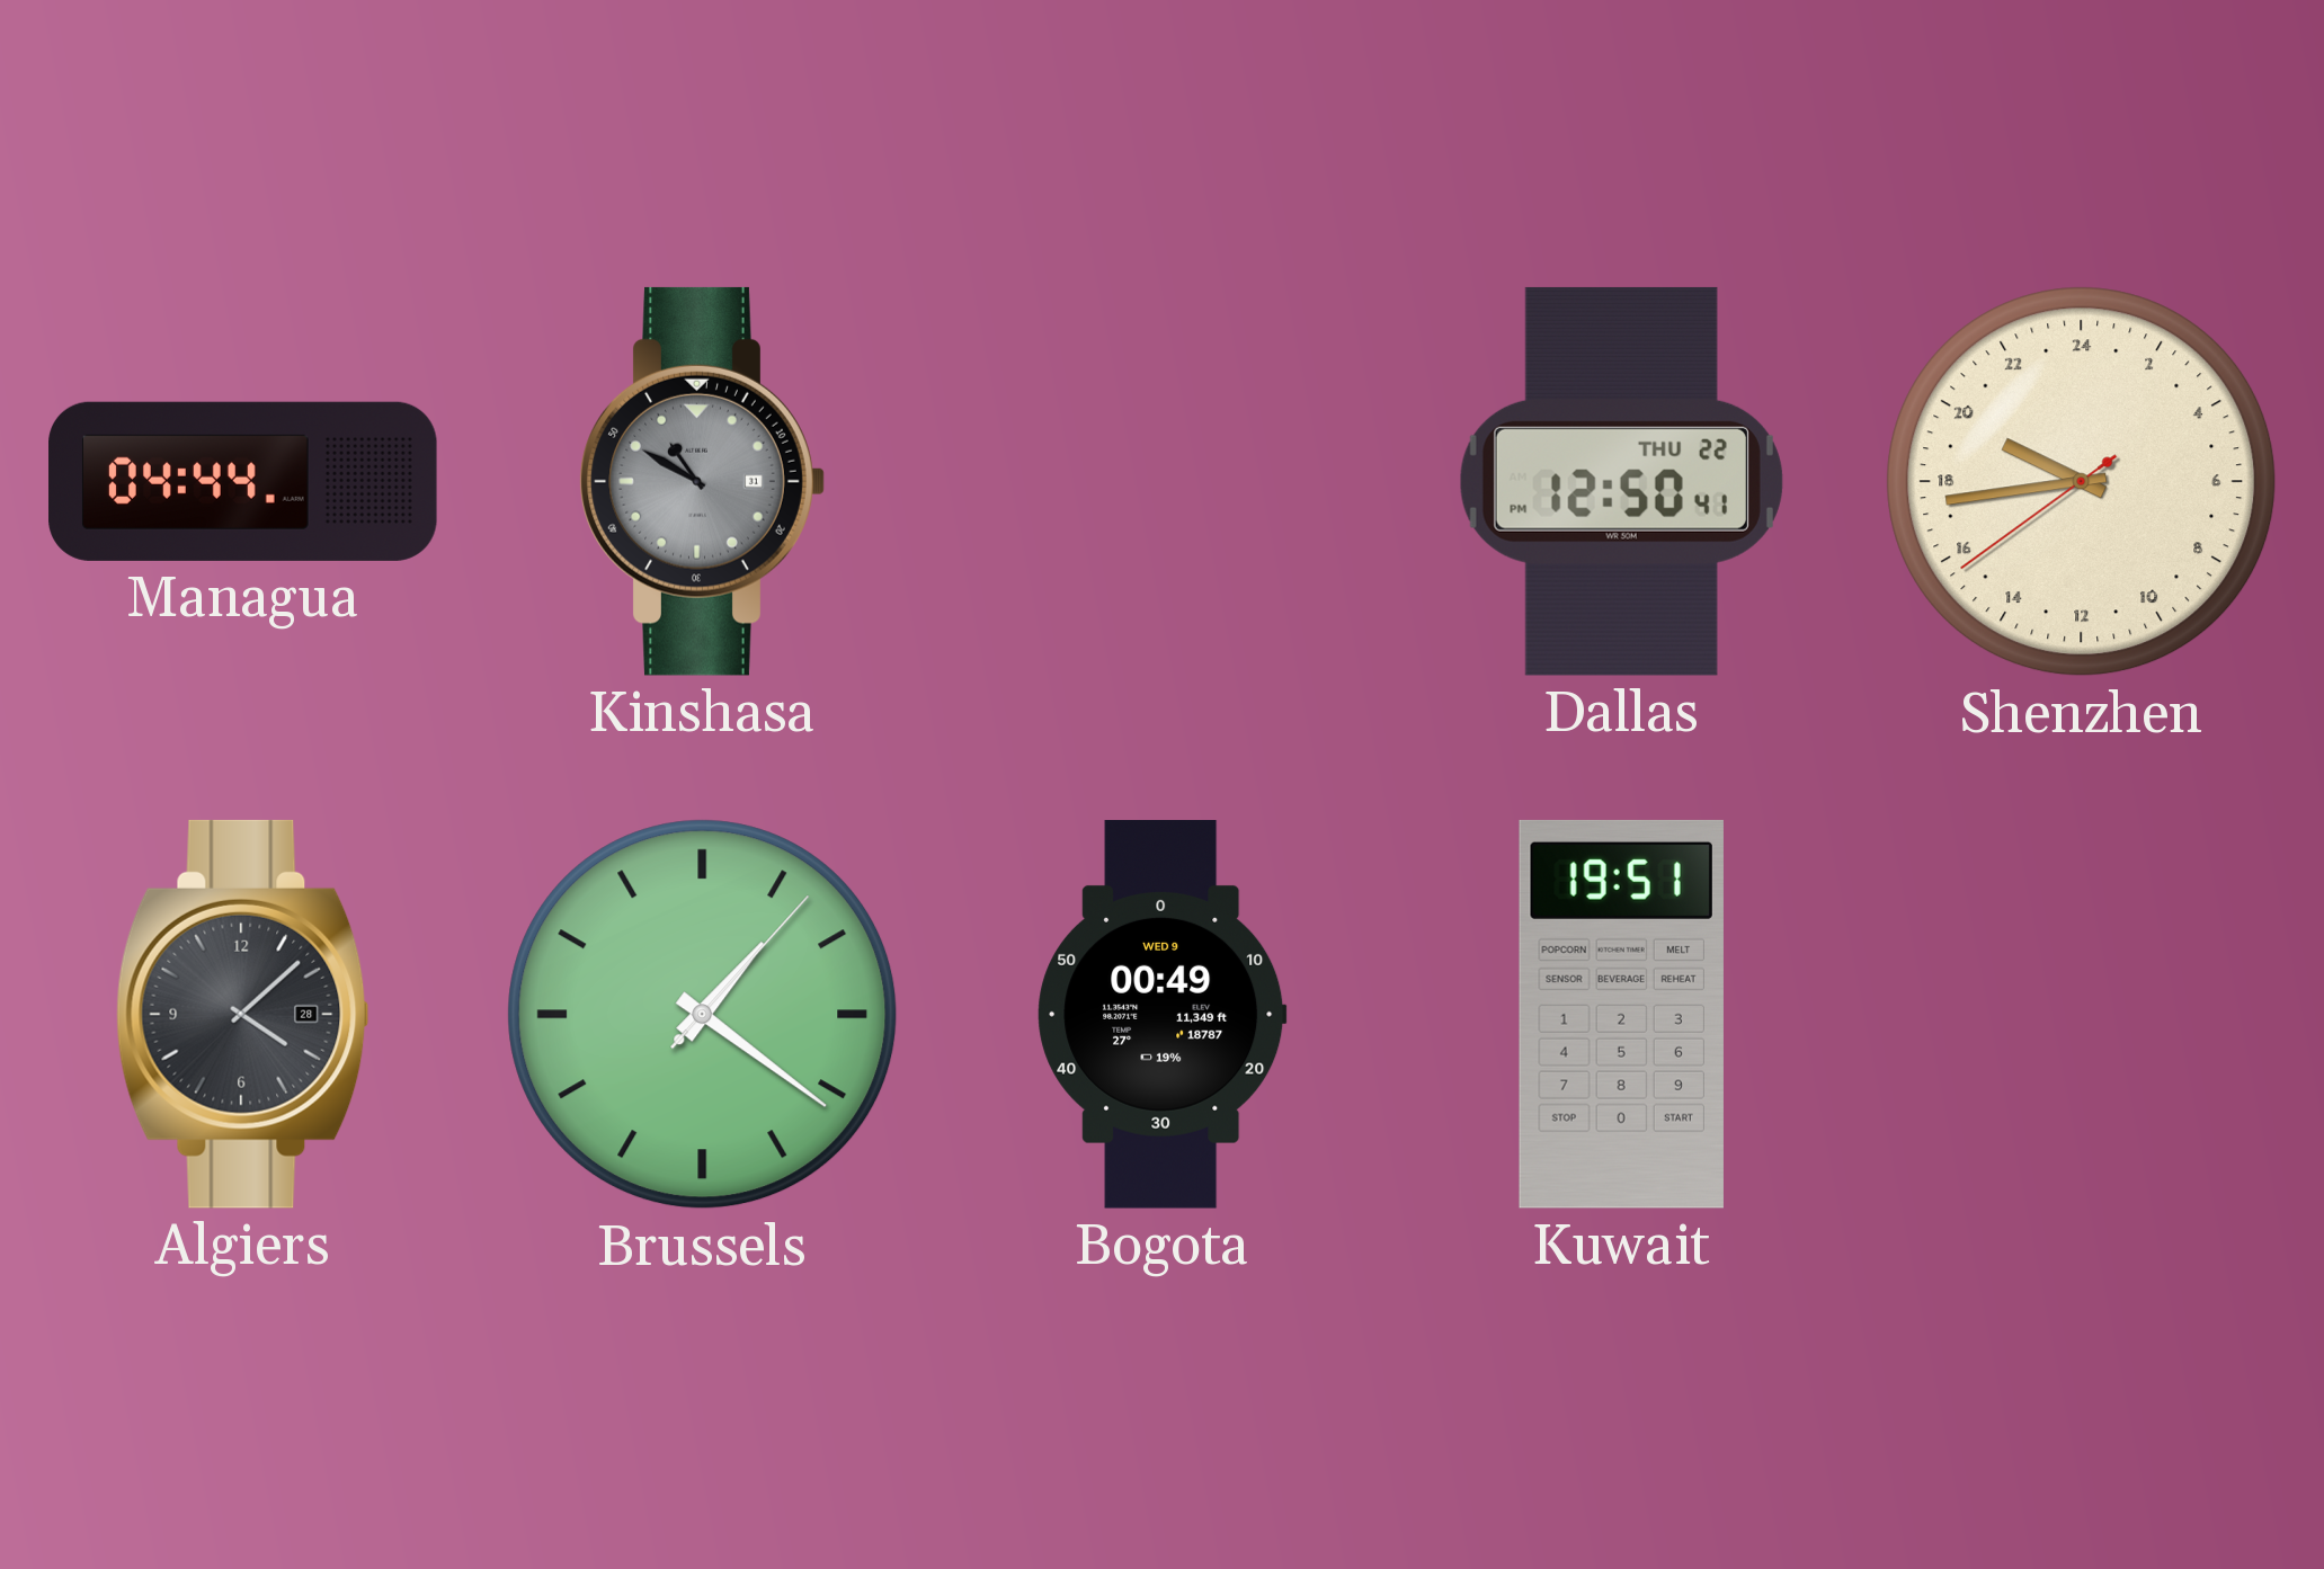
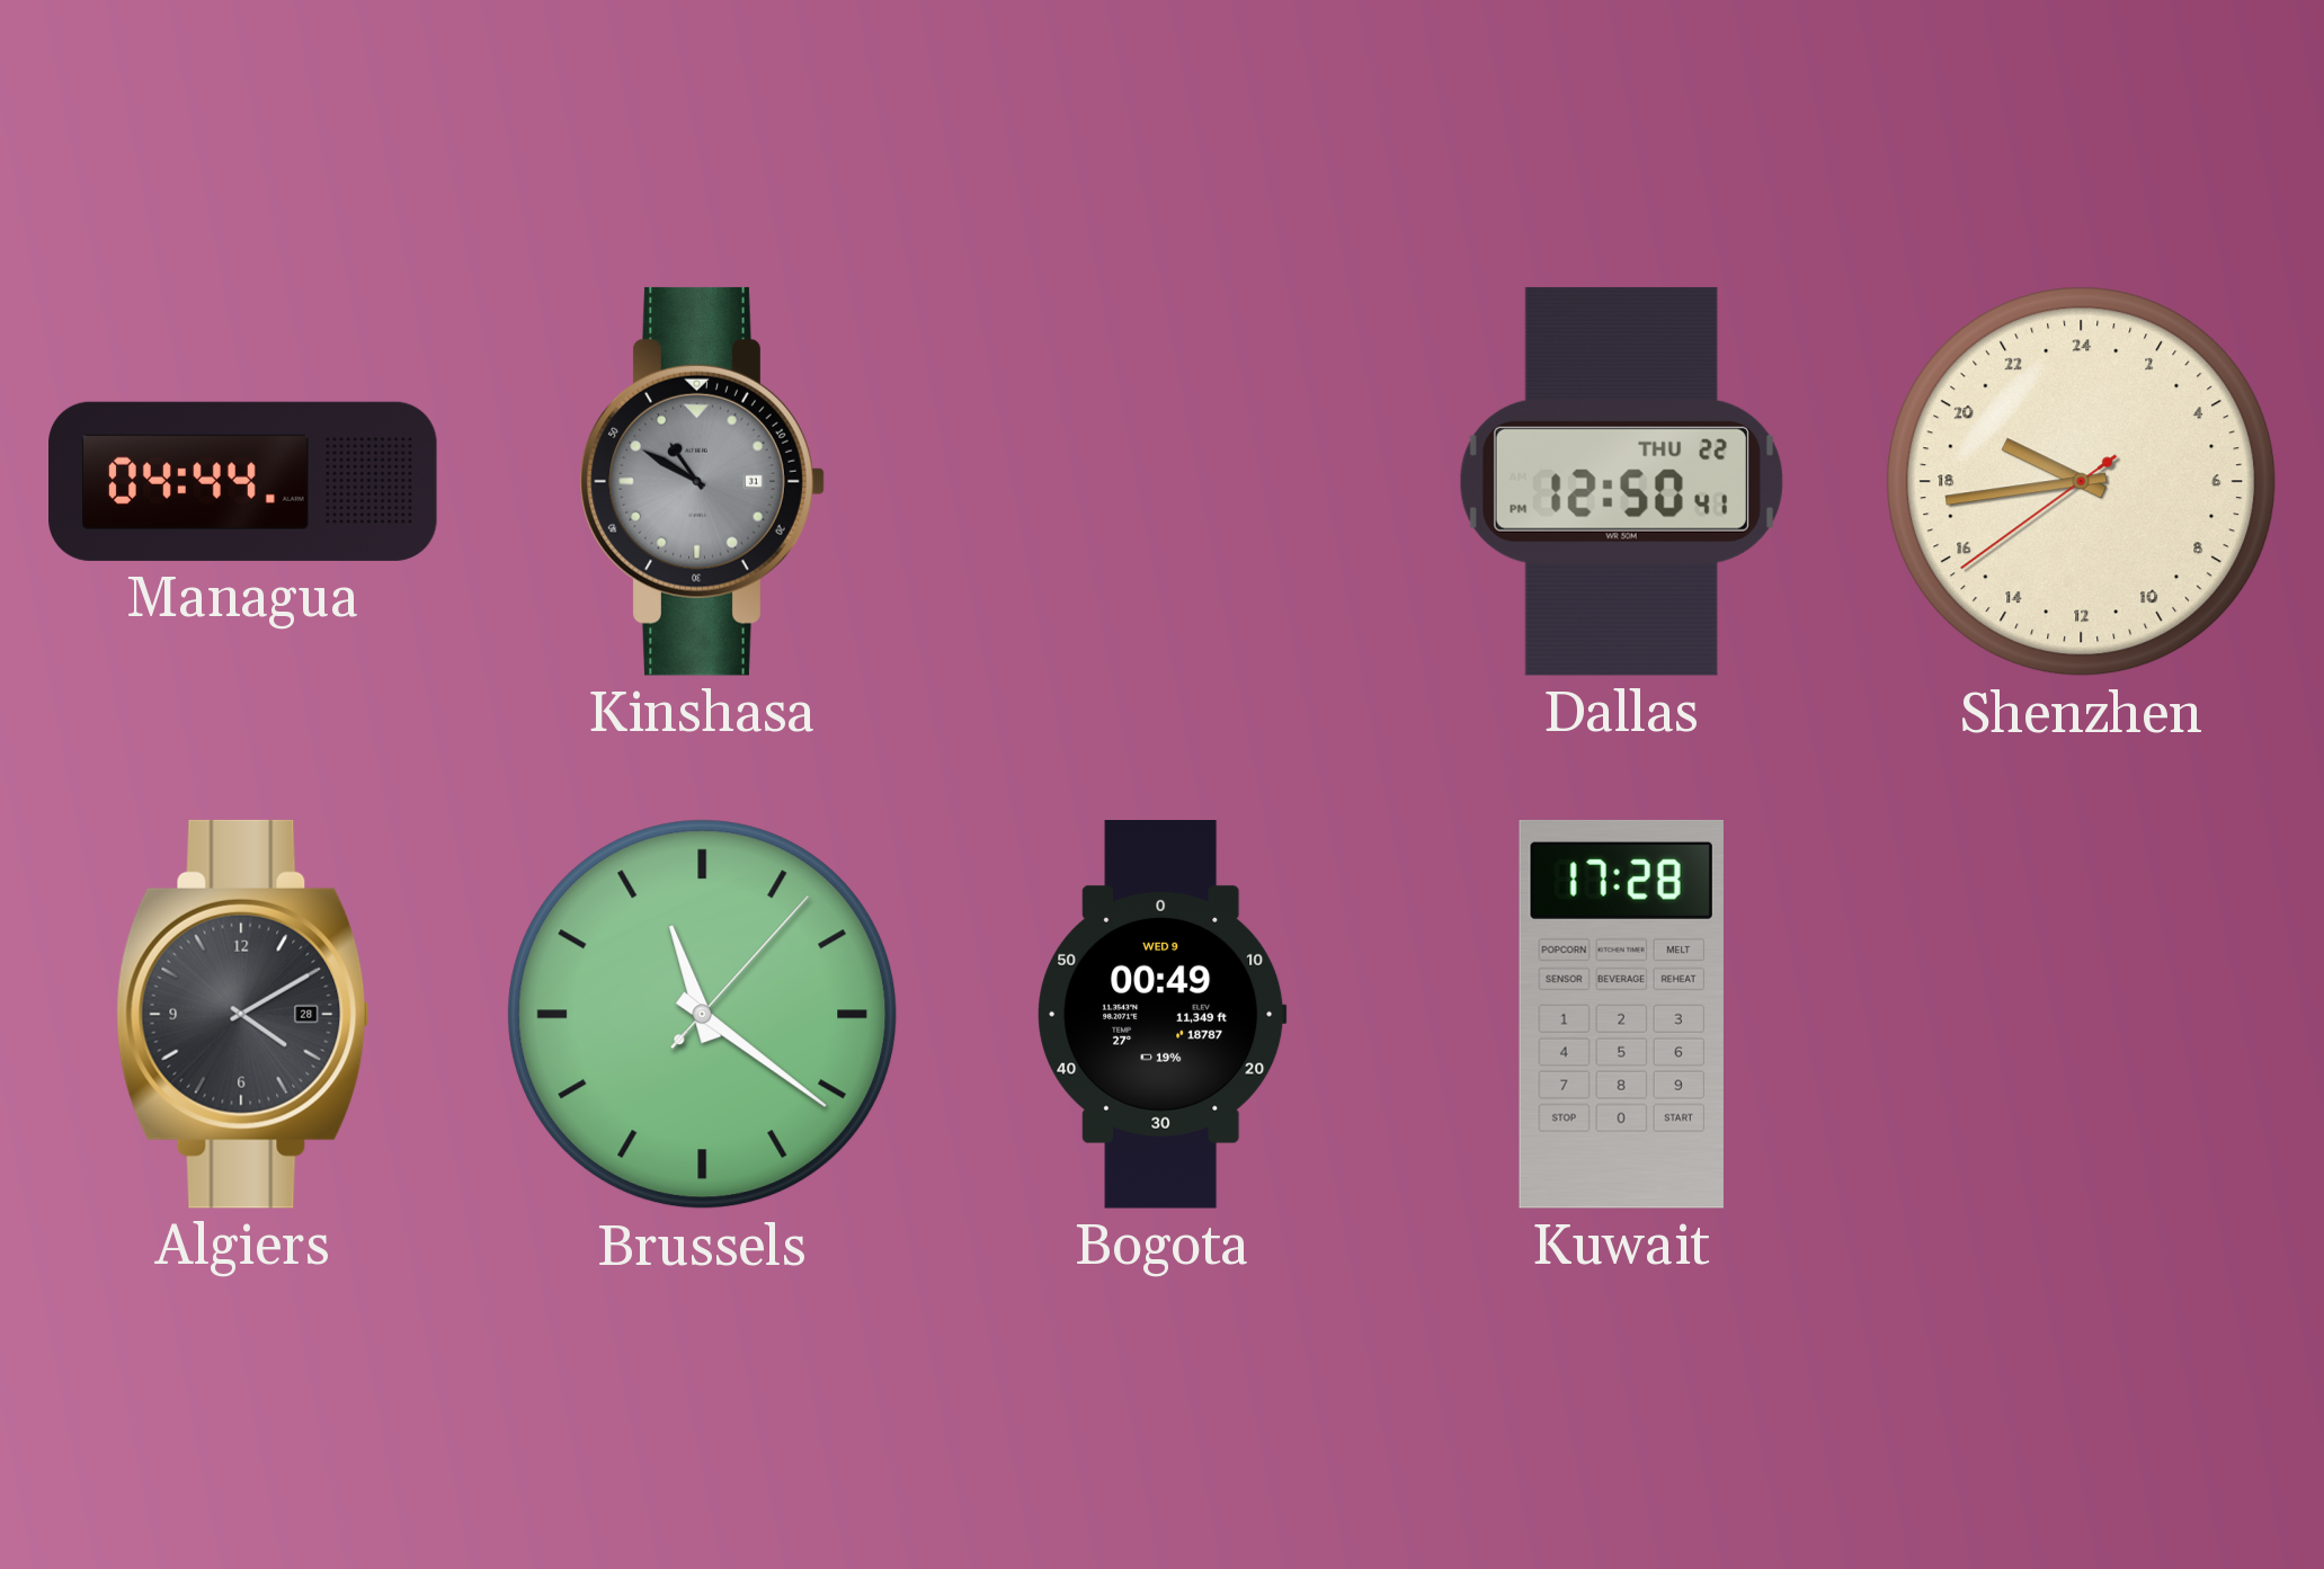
Algiers: 4:08 -> 4:10 (242, 1014)
Brussels: 1:21 -> 11:21 (703, 1015)
Kuwait: 19:51 -> 17:28 (1621, 1014)
